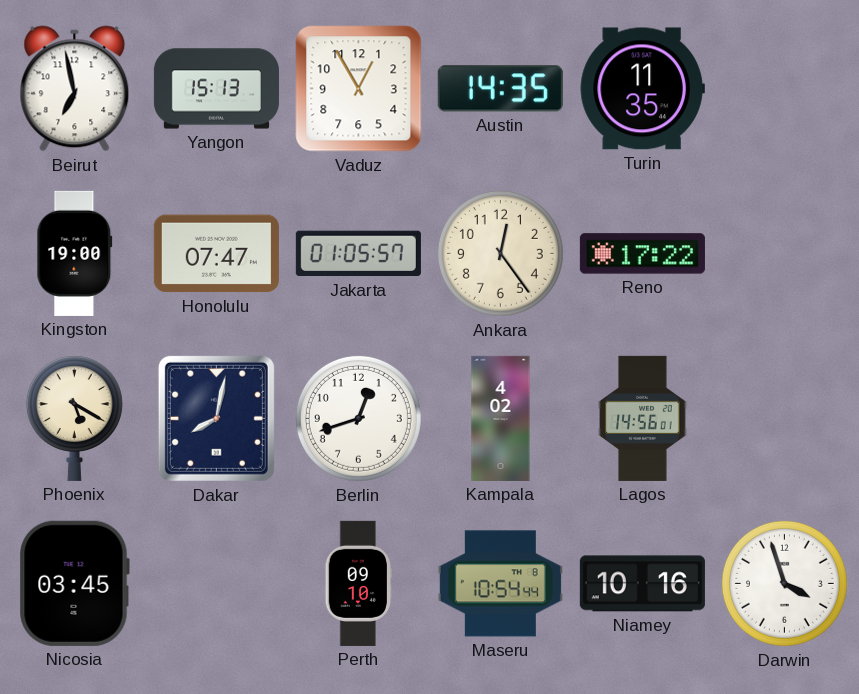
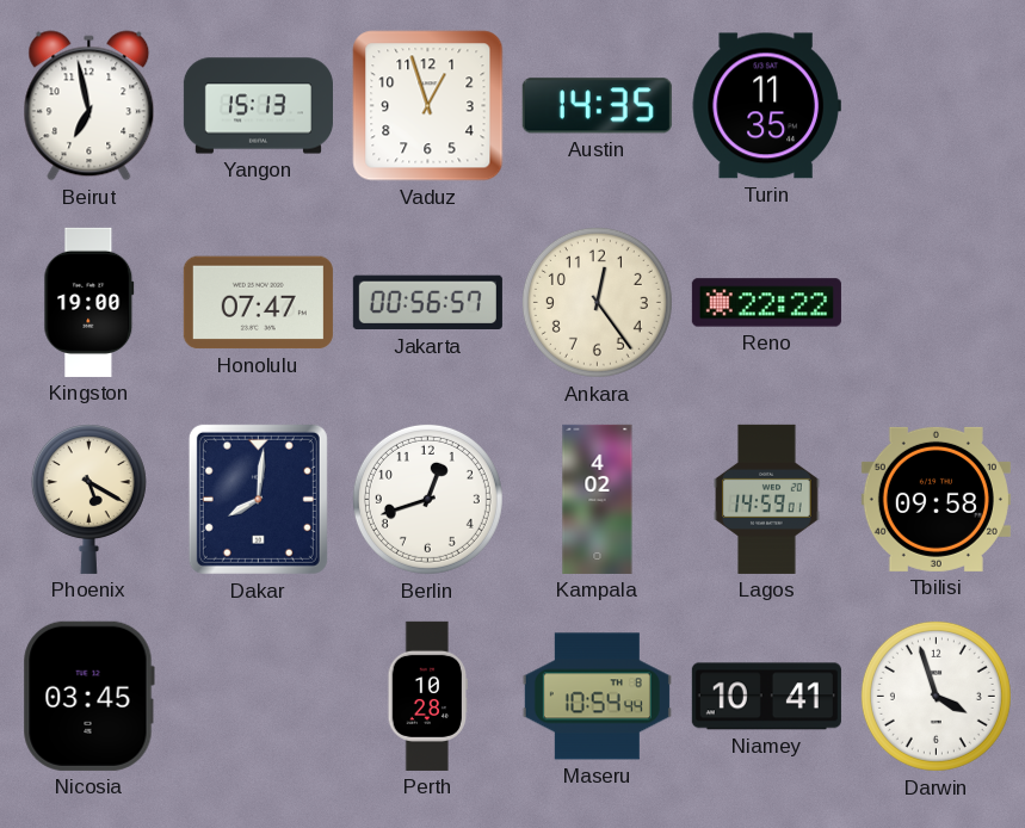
Vaduz: 12:55 -> 12:57 (428, 106)
Jakarta: 01:05 -> 00:56 (427, 303)
Reno: 17:22 -> 22:22 (766, 303)
Dakar: 8:02 -> 8:01 (258, 499)
Lagos: 14:56 -> 14:59 (767, 499)
Tbilisi: none -> 09:58 (936, 499)
Perth: 09:10 -> 10:28 (427, 696)
Niamey: 10:16 -> 10:41 (766, 697)
